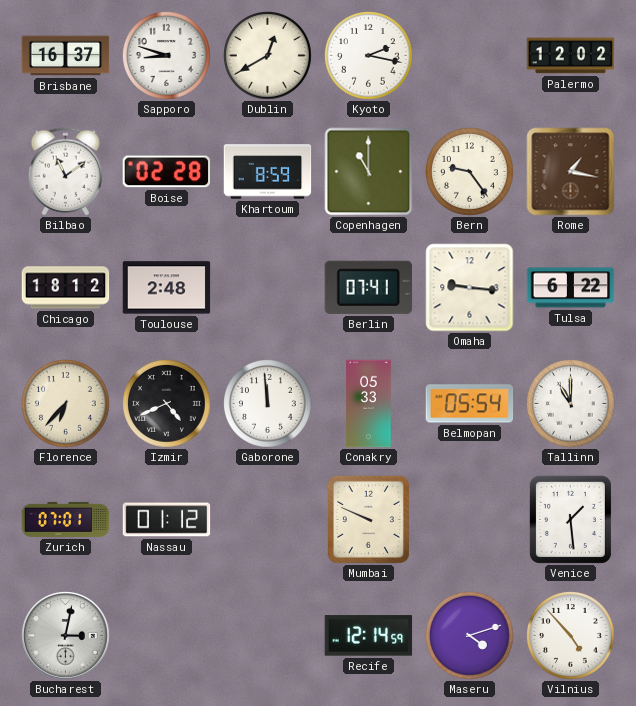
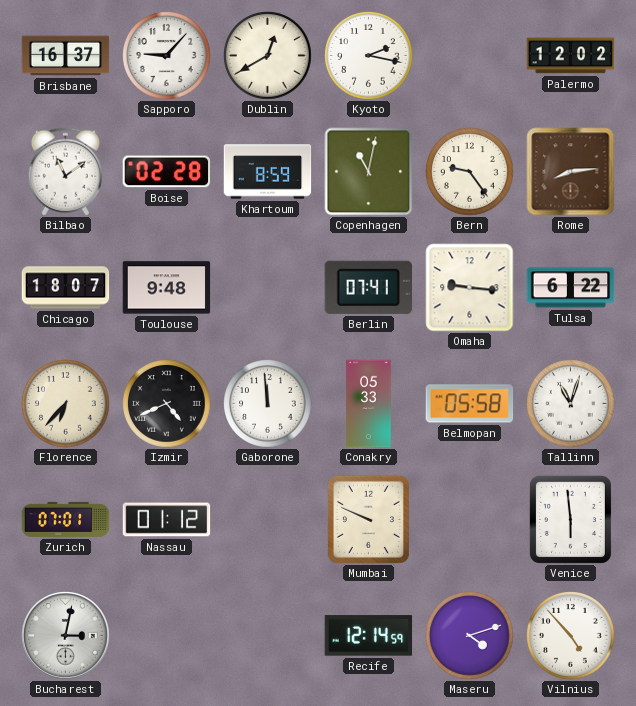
Sapporo: 8:48 -> 9:07 (167, 56)
Copenhagen: 11:00 -> 11:02 (369, 172)
Rome: 1:17 -> 8:14 (571, 172)
Chicago: 18:12 -> 18:07 (66, 288)
Toulouse: 2:48 -> 9:48 (167, 288)
Belmopan: 05:54 -> 05:58 (470, 404)
Tallinn: 11:00 -> 11:03 (571, 404)
Venice: 1:29 -> 5:59 (570, 519)
